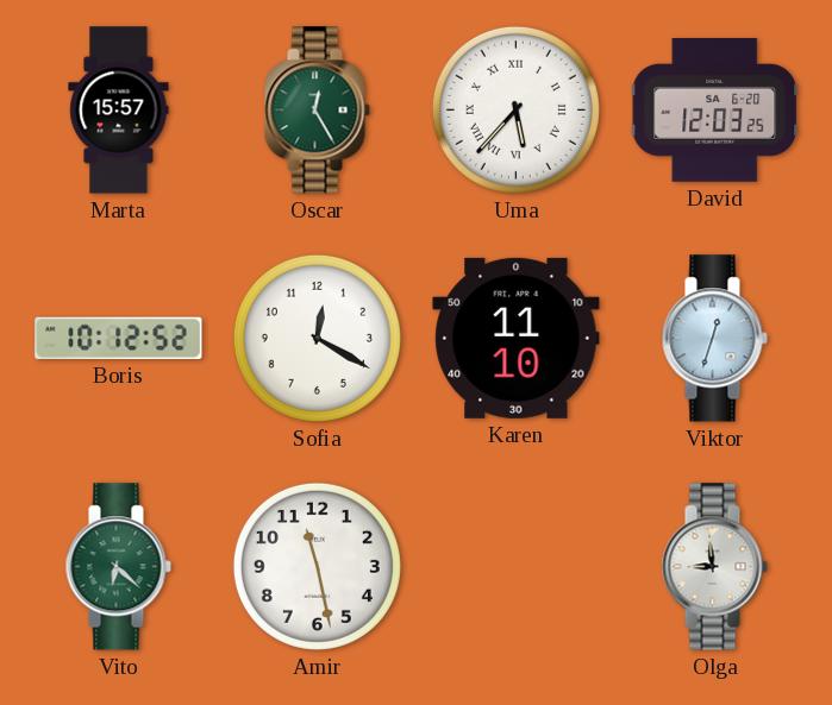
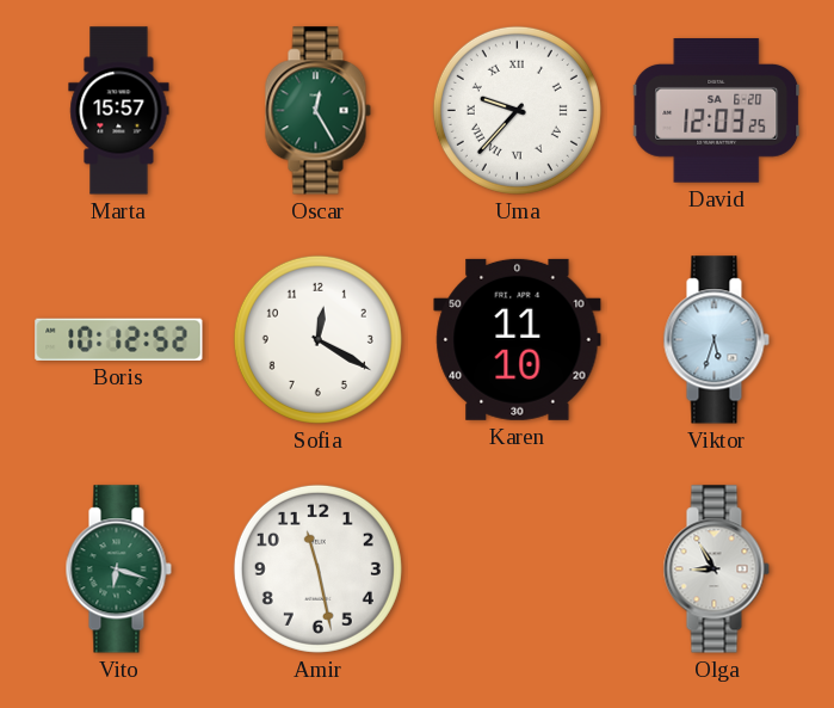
Uma: 5:37 -> 9:37 (517, 110)
Viktor: 12:33 -> 5:33 (716, 340)
Vito: 6:22 -> 6:18 (118, 570)
Olga: 8:59 -> 8:55 (716, 570)
